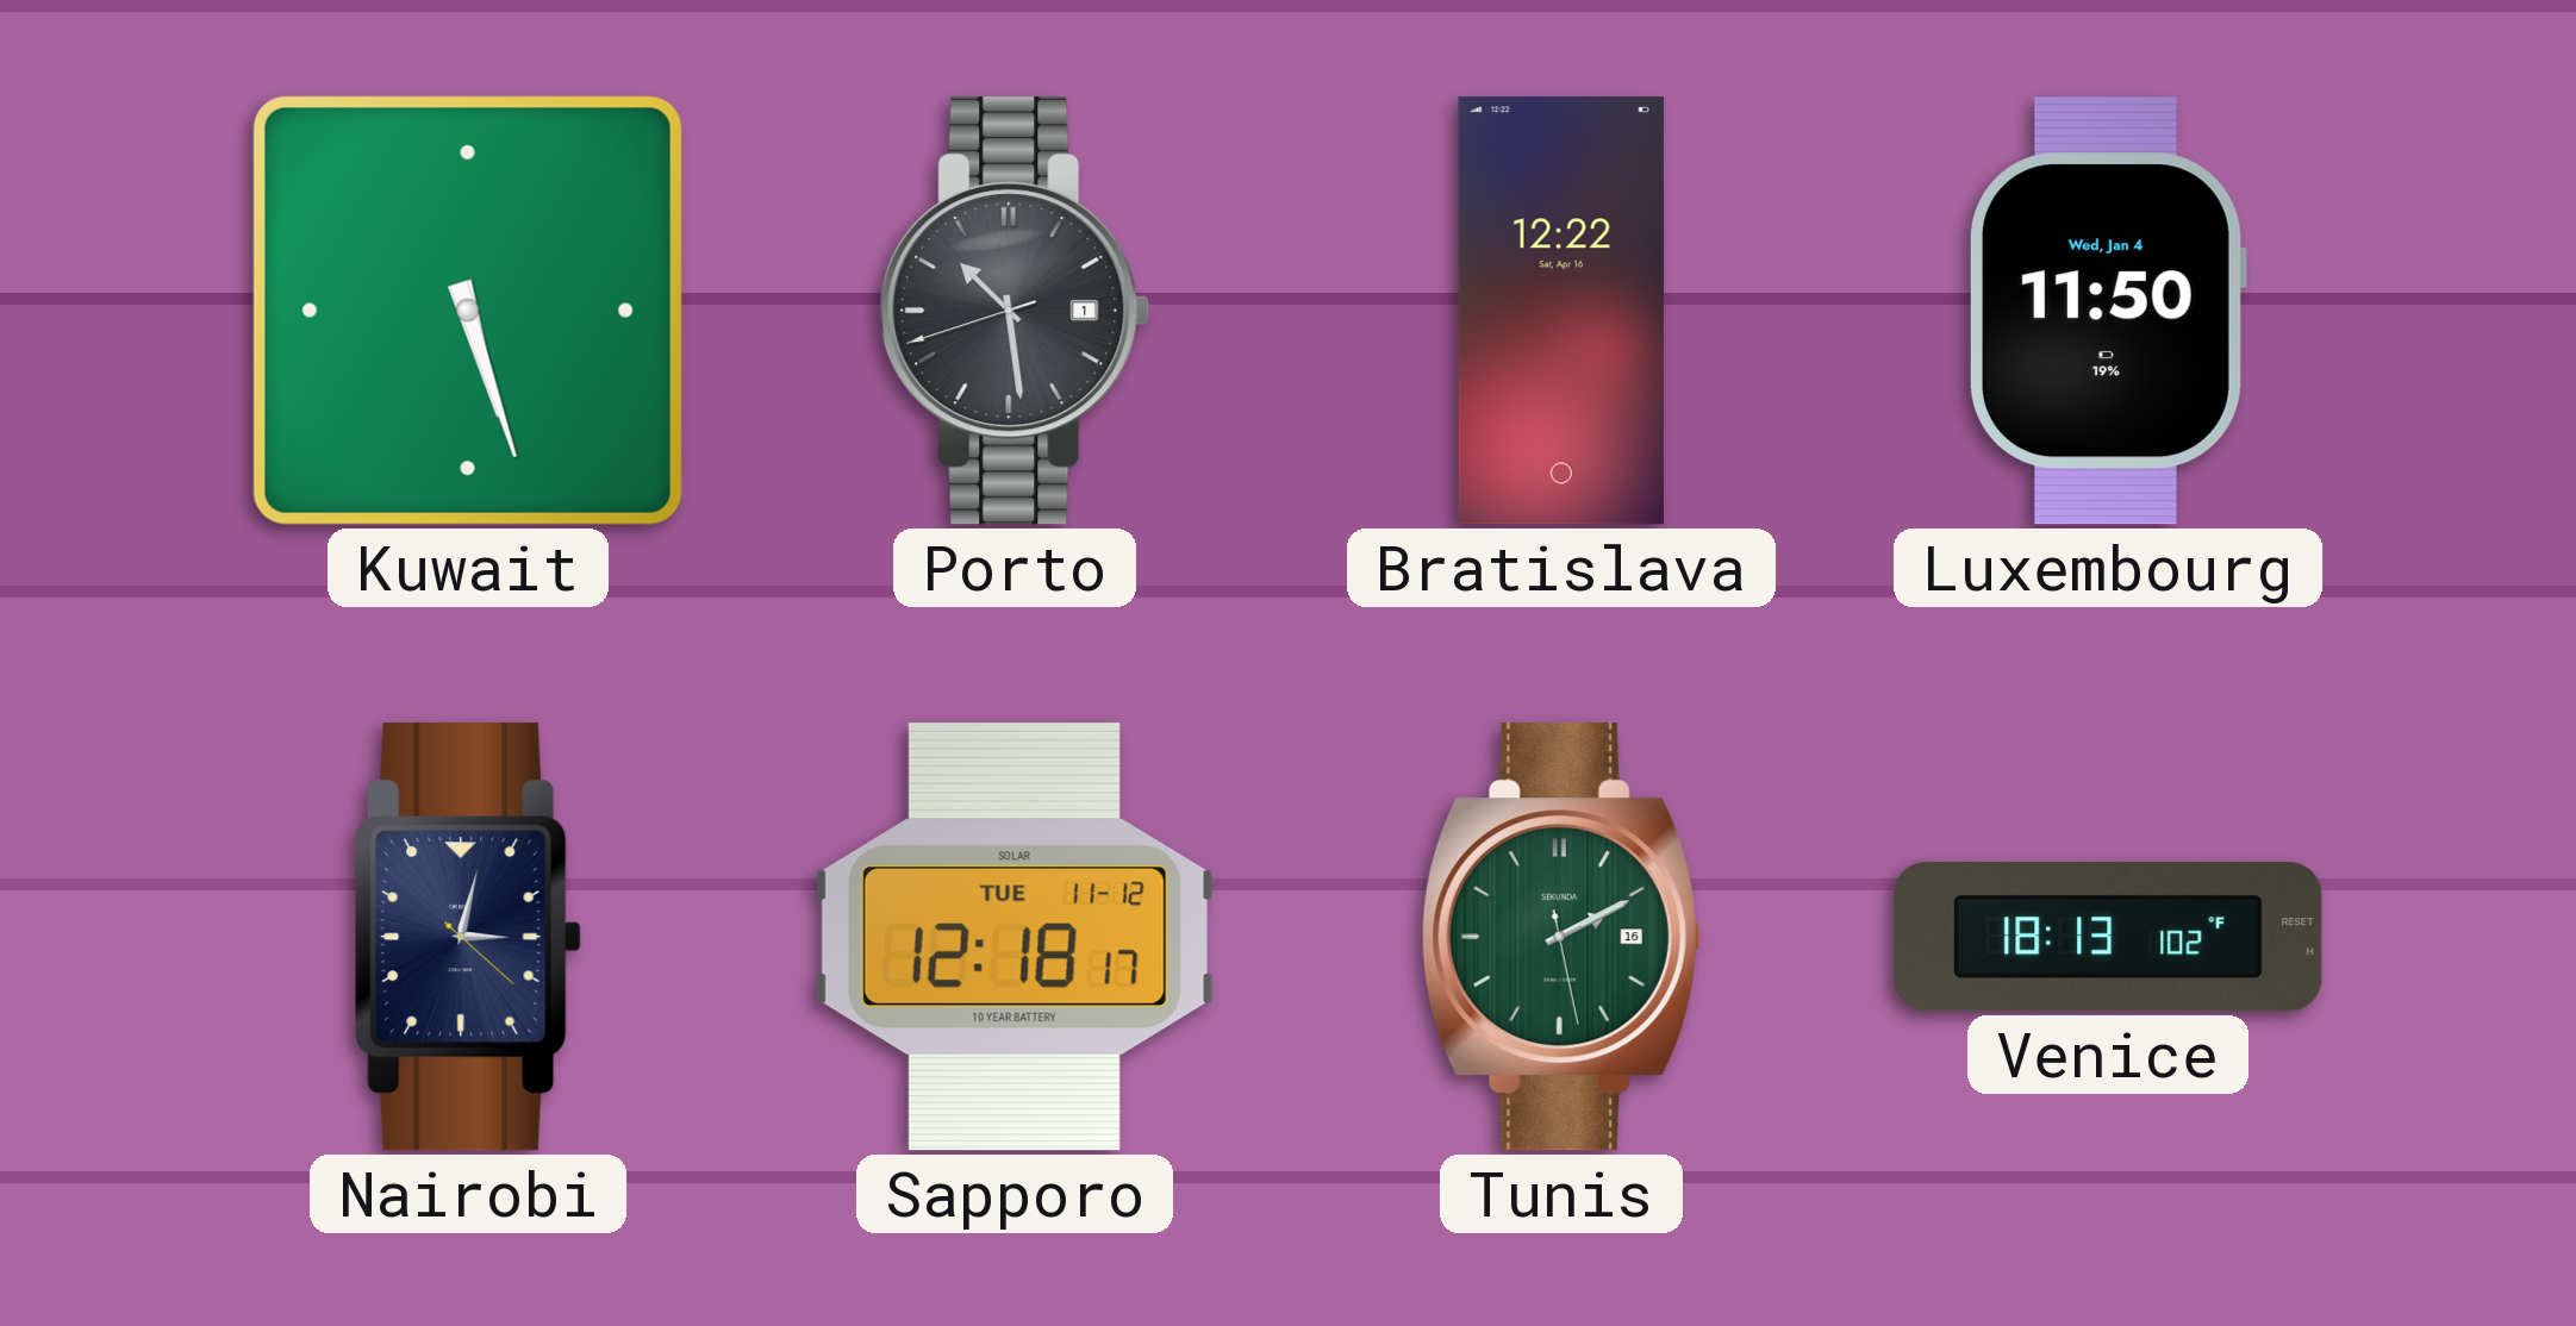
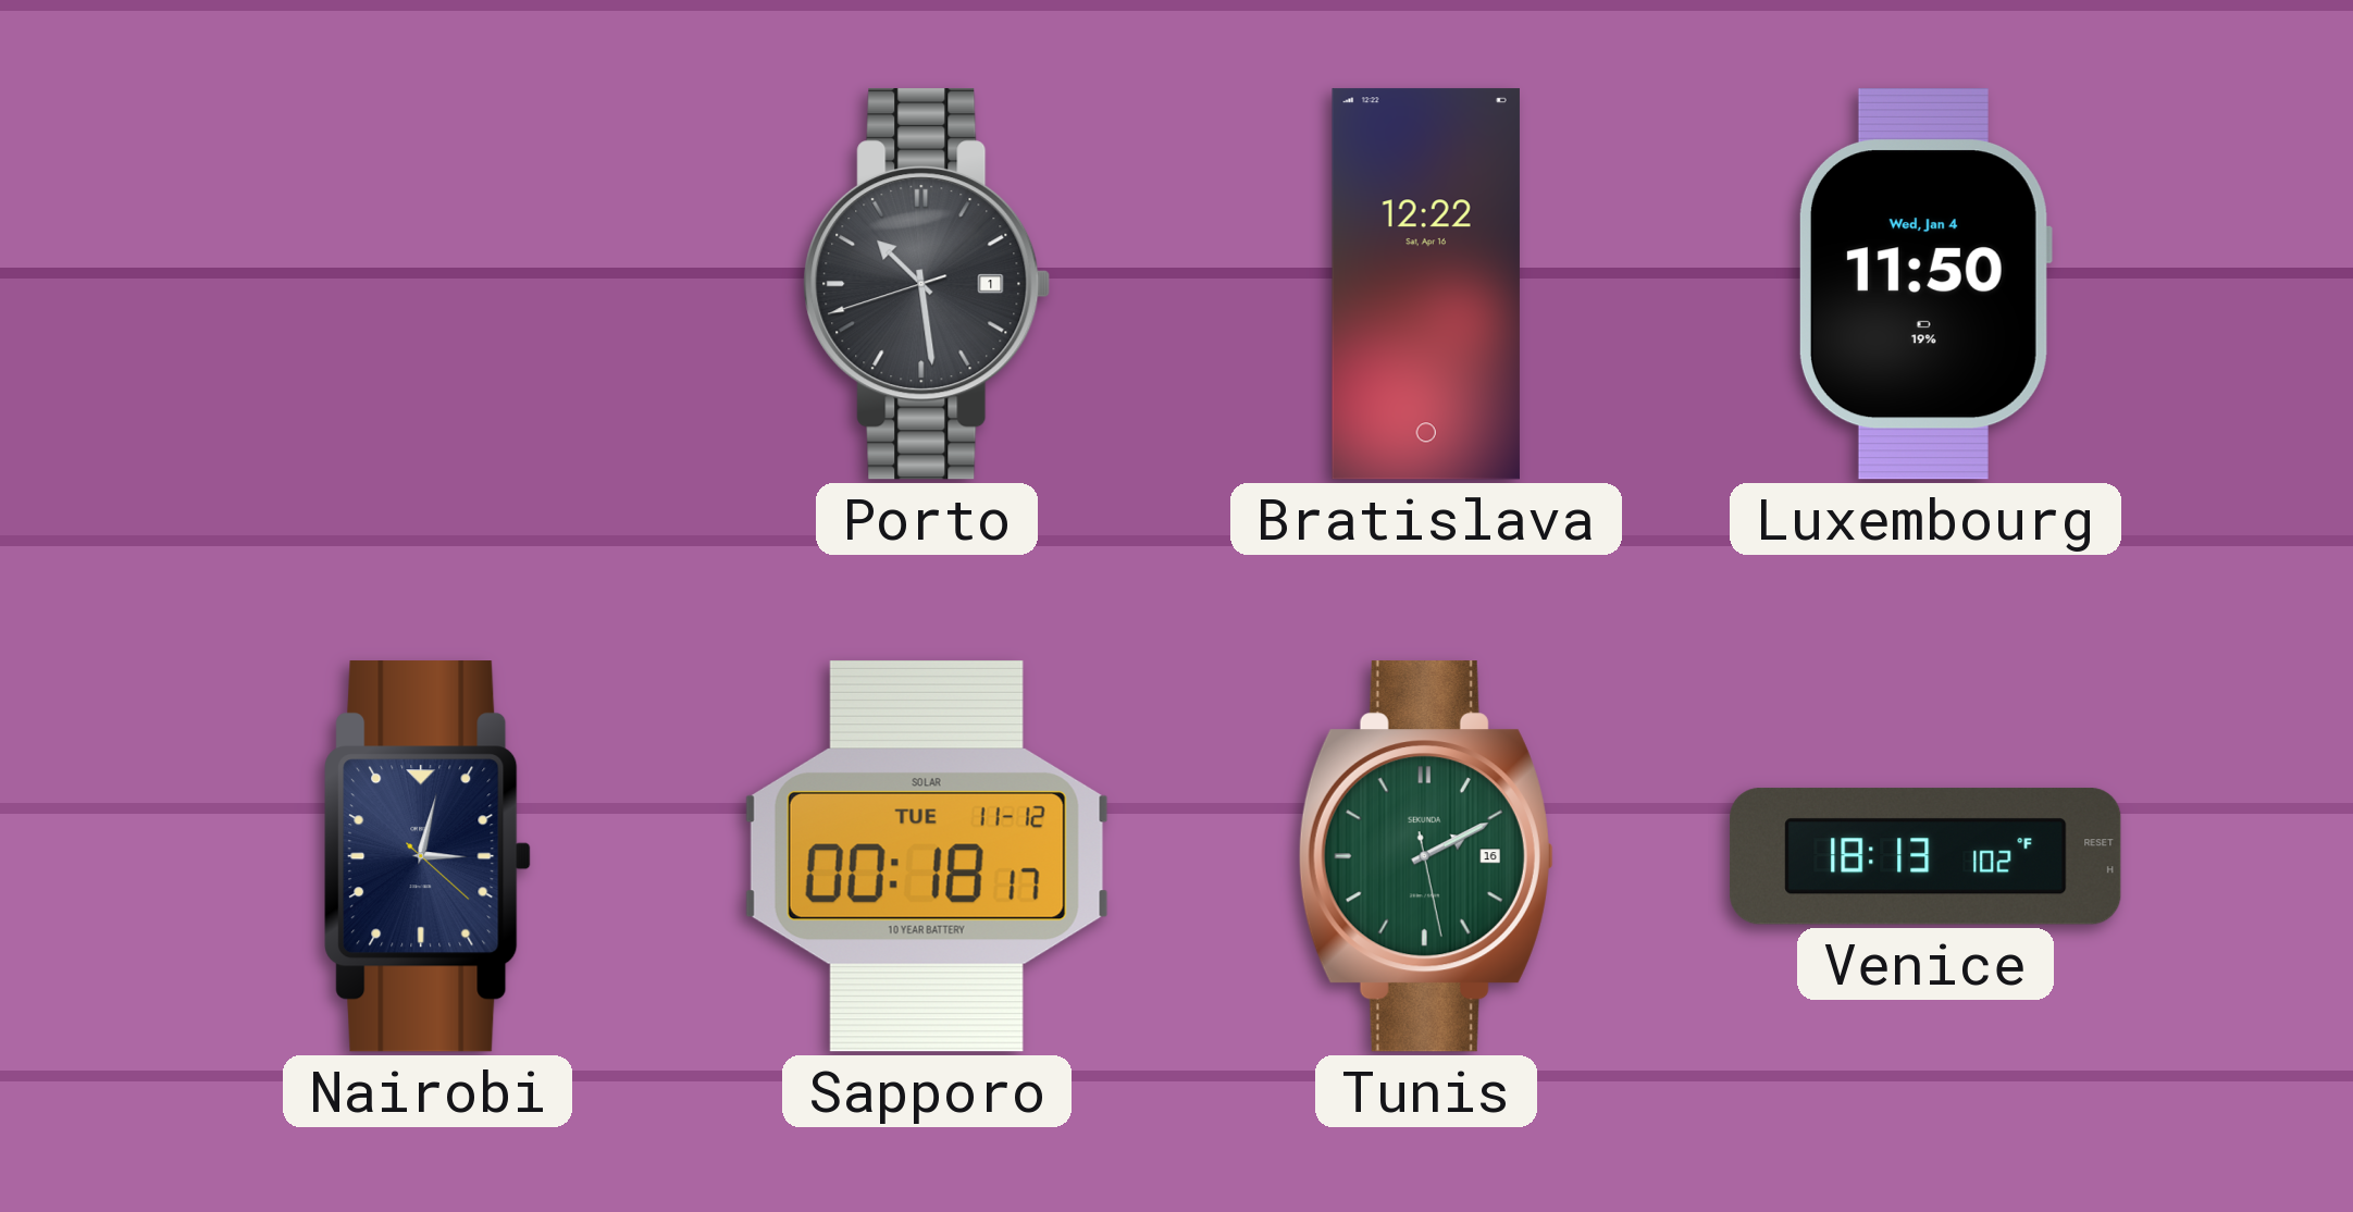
Kuwait: 5:27 -> none (468, 311)
Sapporo: 12:18 -> 00:18 (927, 856)
